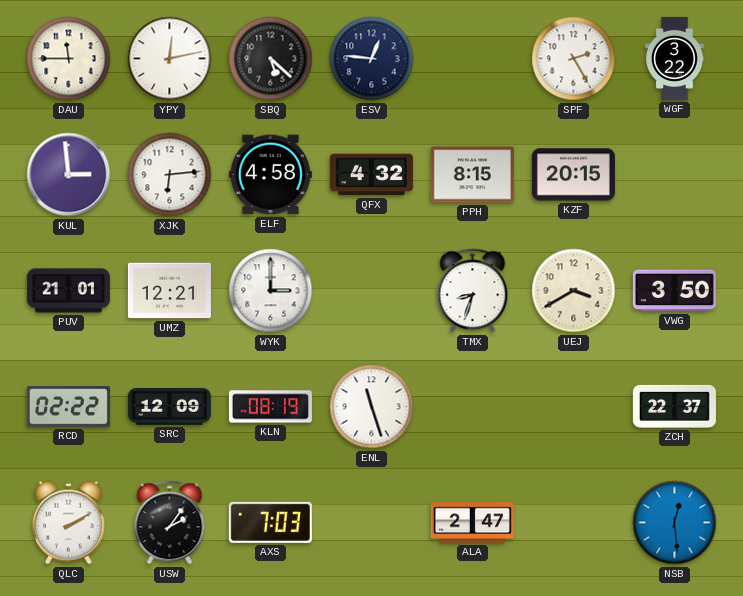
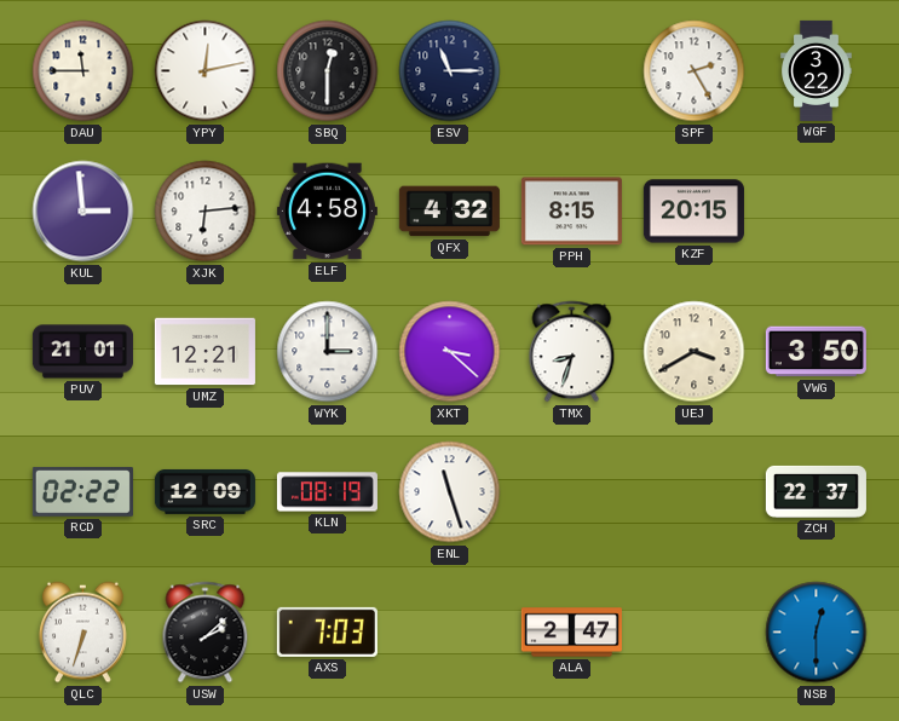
SBQ: 5:22 -> 12:30 (328, 71)
ESV: 12:46 -> 11:15 (450, 71)
XKT: none -> 3:22 (450, 352)
QLC: 2:10 -> 6:33 (82, 633)
USW: 2:06 -> 2:08 (206, 633)
NSB: 12:29 -> 12:30 (817, 633)
